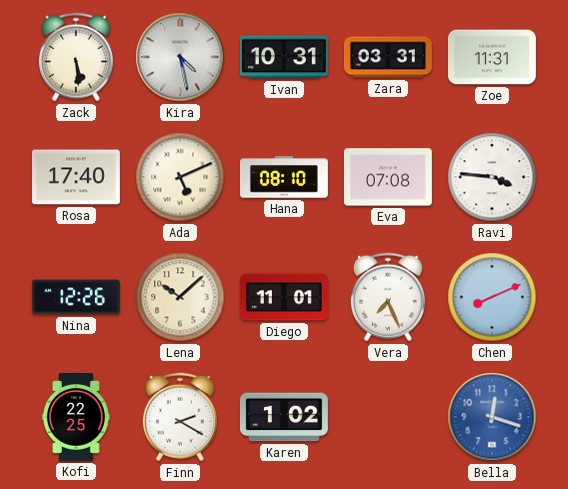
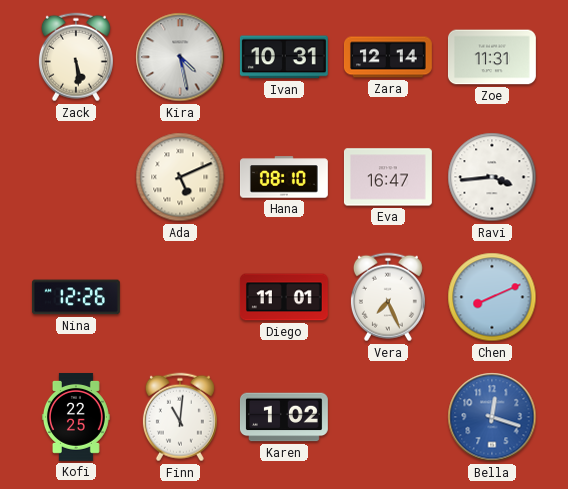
Zara: 03:31 -> 12:14 (388, 57)
Rosa: 17:40 -> none (76, 177)
Eva: 07:08 -> 16:47 (388, 177)
Ravi: 3:46 -> 3:44 (492, 177)
Lena: 10:08 -> none (180, 297)
Finn: 2:20 -> 11:01 (180, 417)
